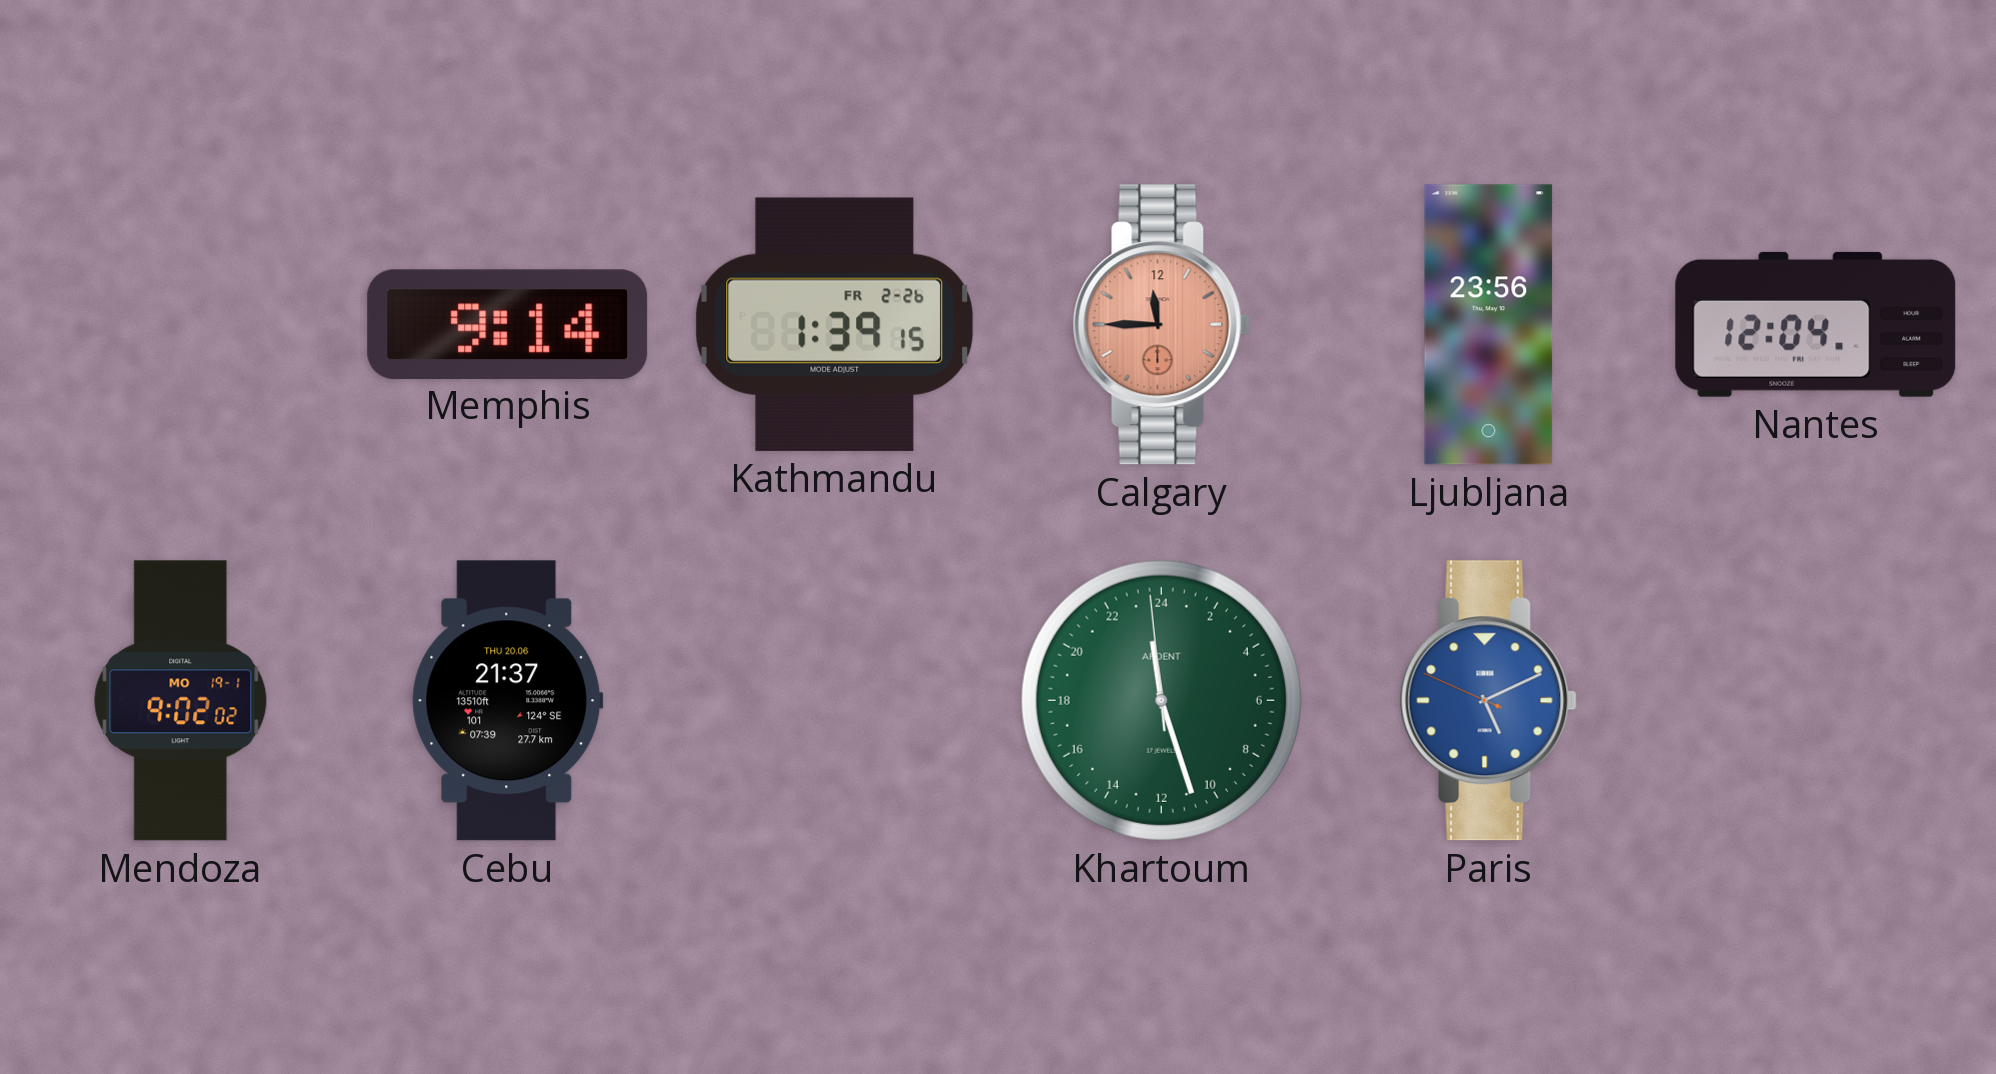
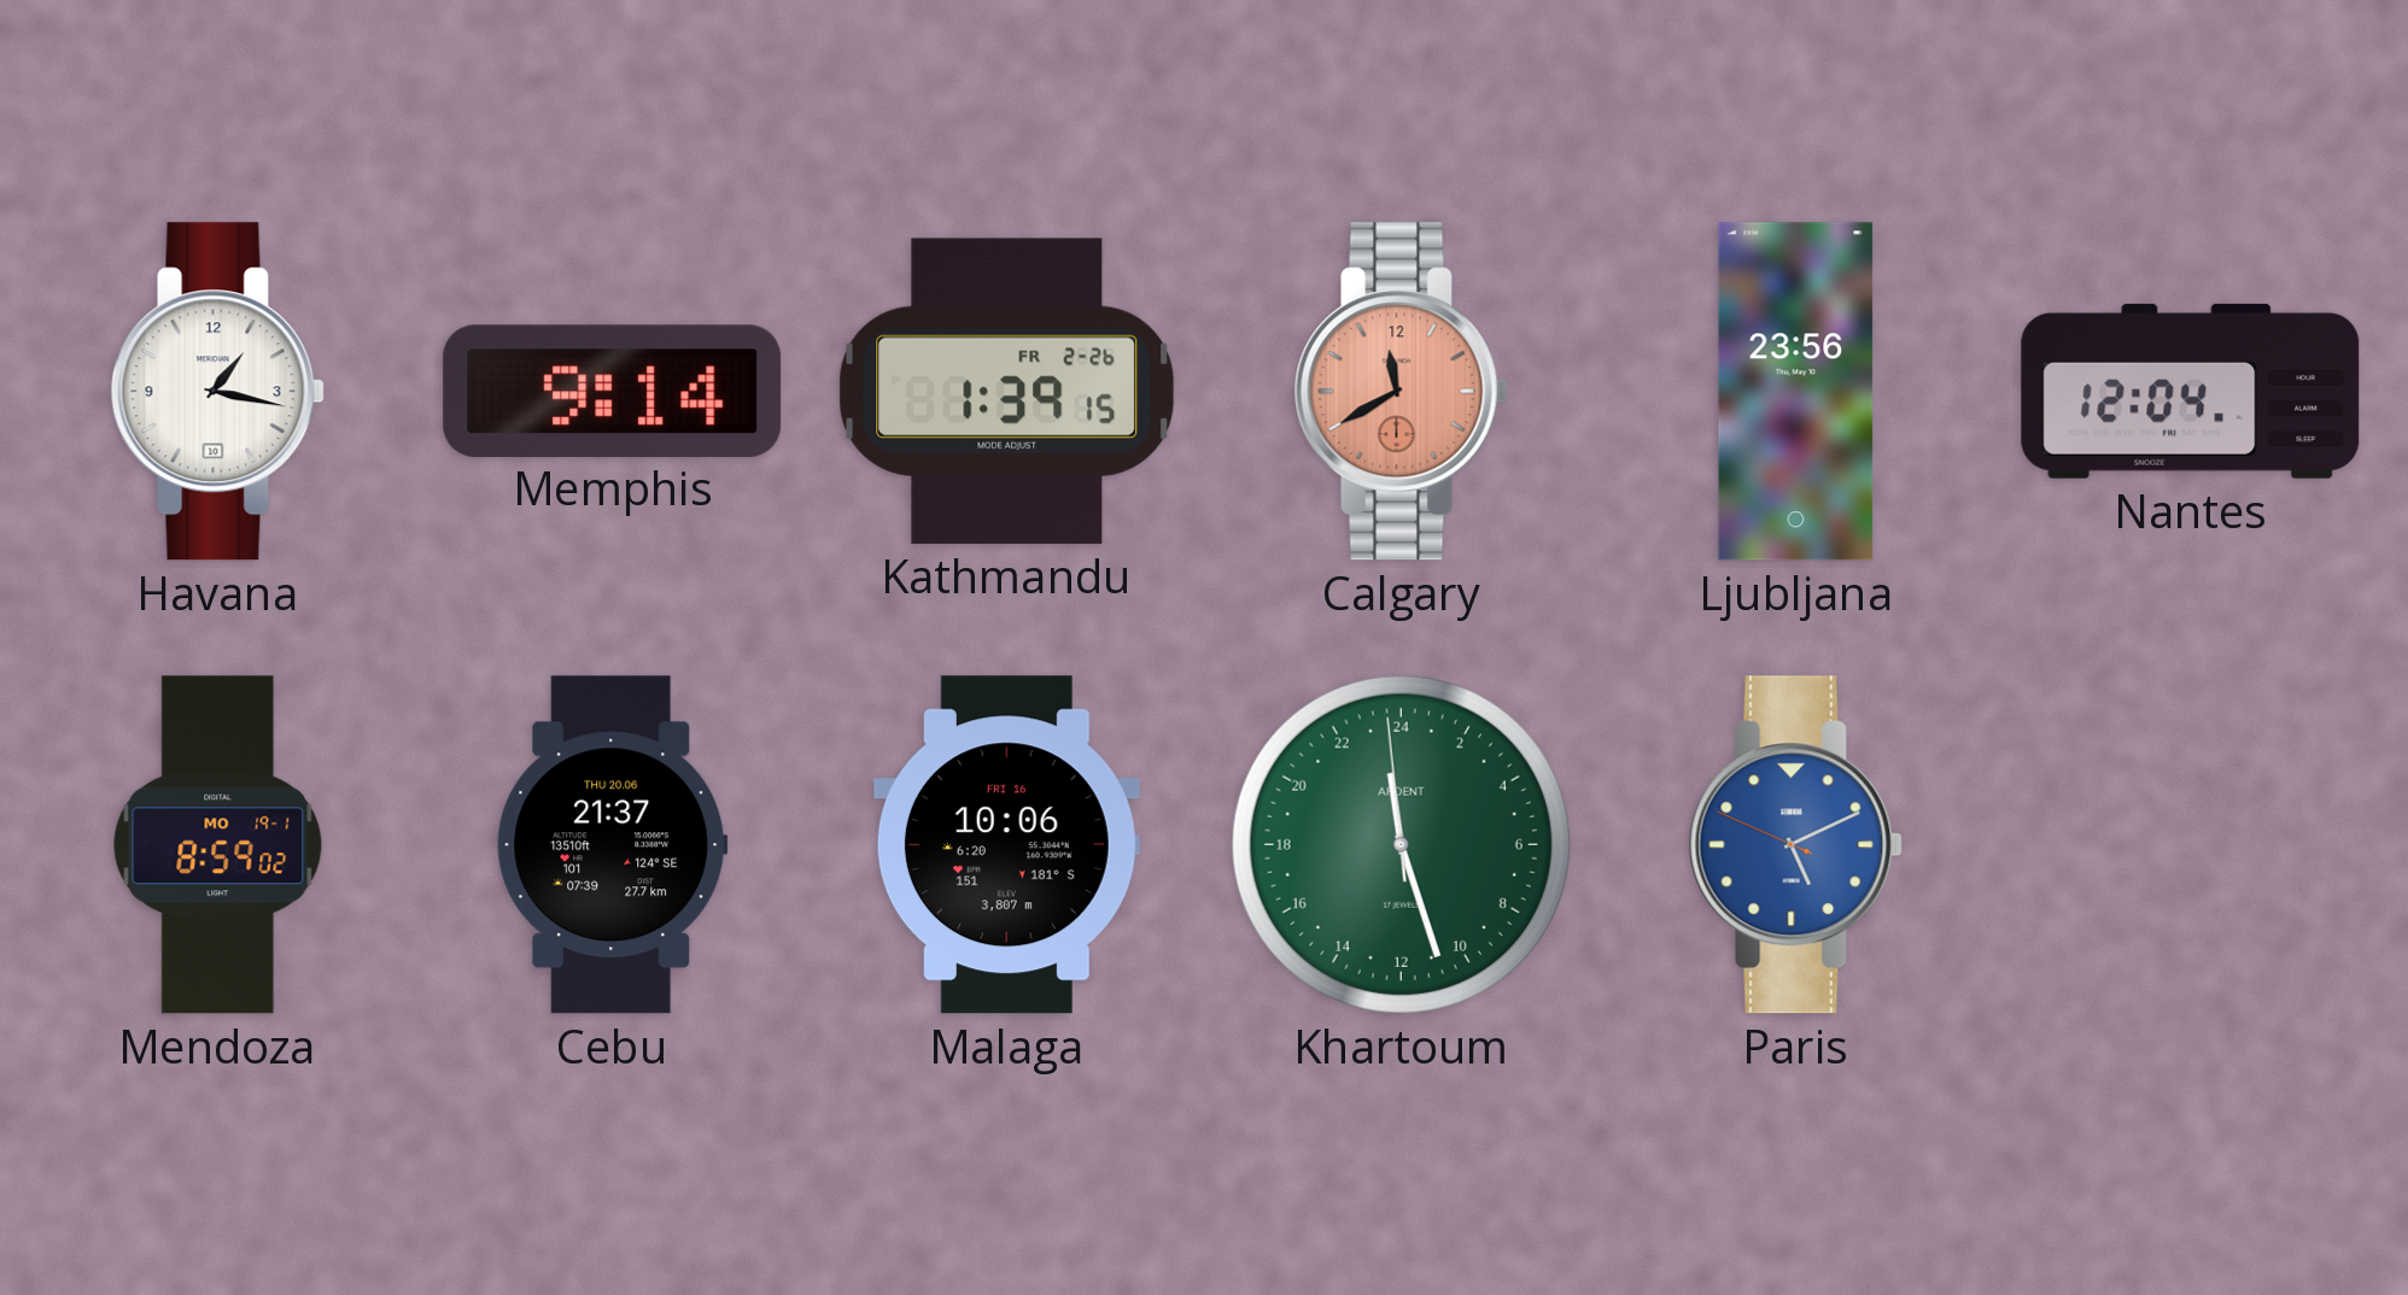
Havana: none -> 1:17 (217, 392)
Calgary: 11:45 -> 11:40 (1401, 392)
Mendoza: 9:02 -> 8:59 (218, 845)
Malaga: none -> 10:06 (1006, 845)
